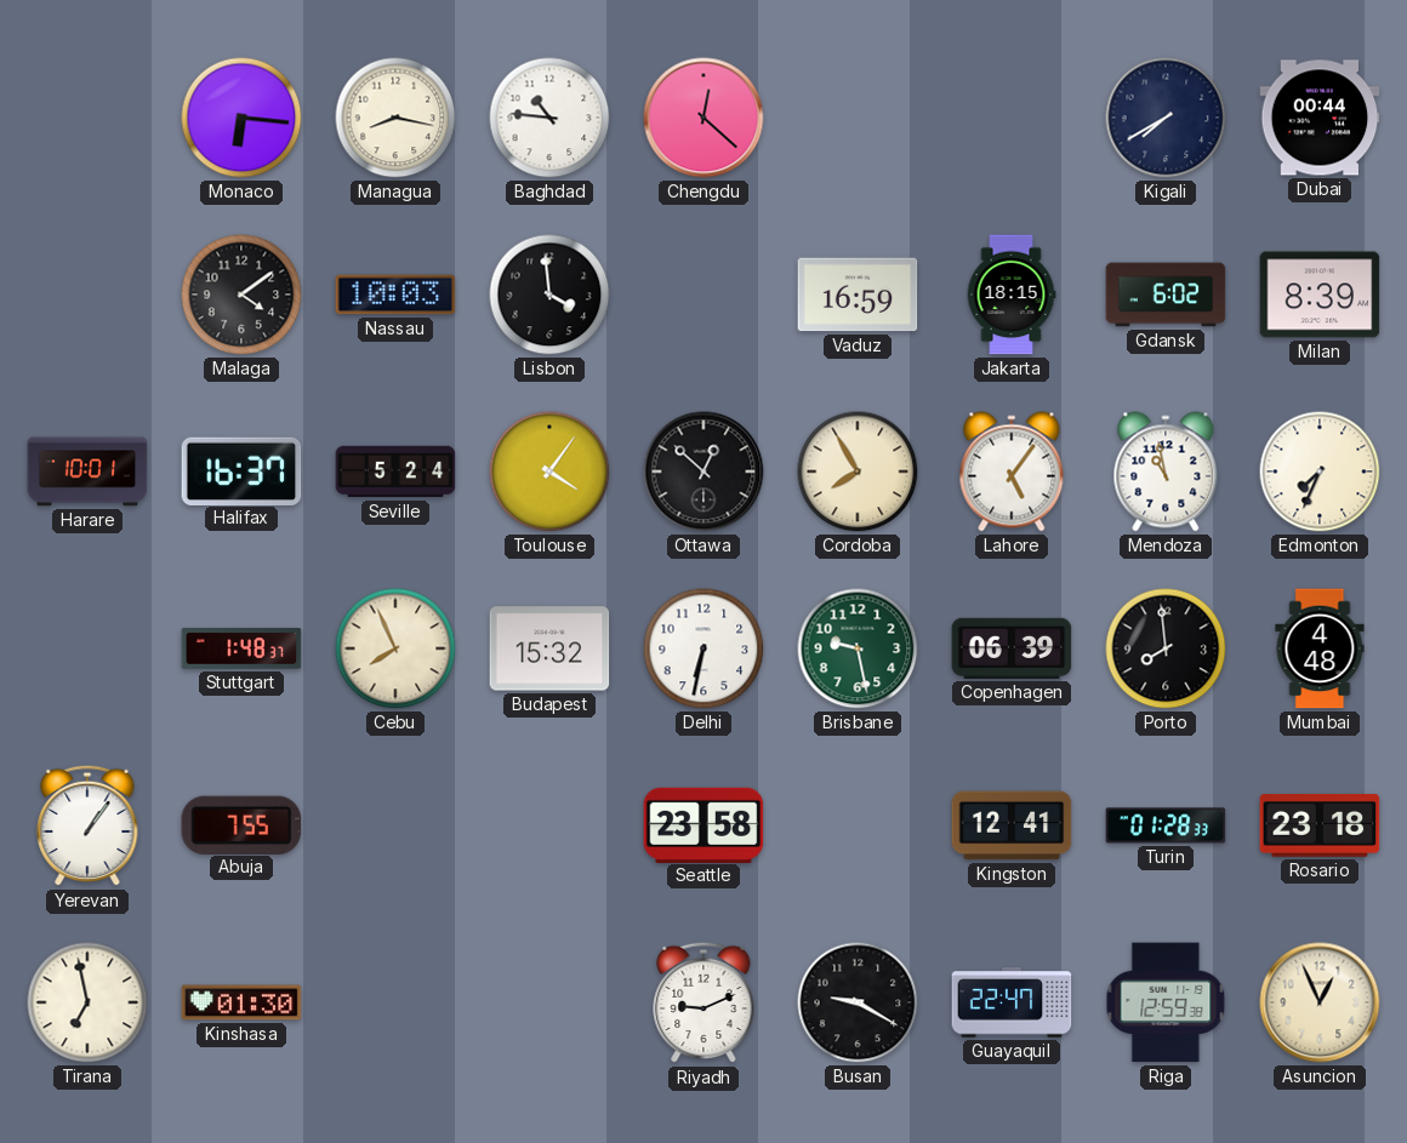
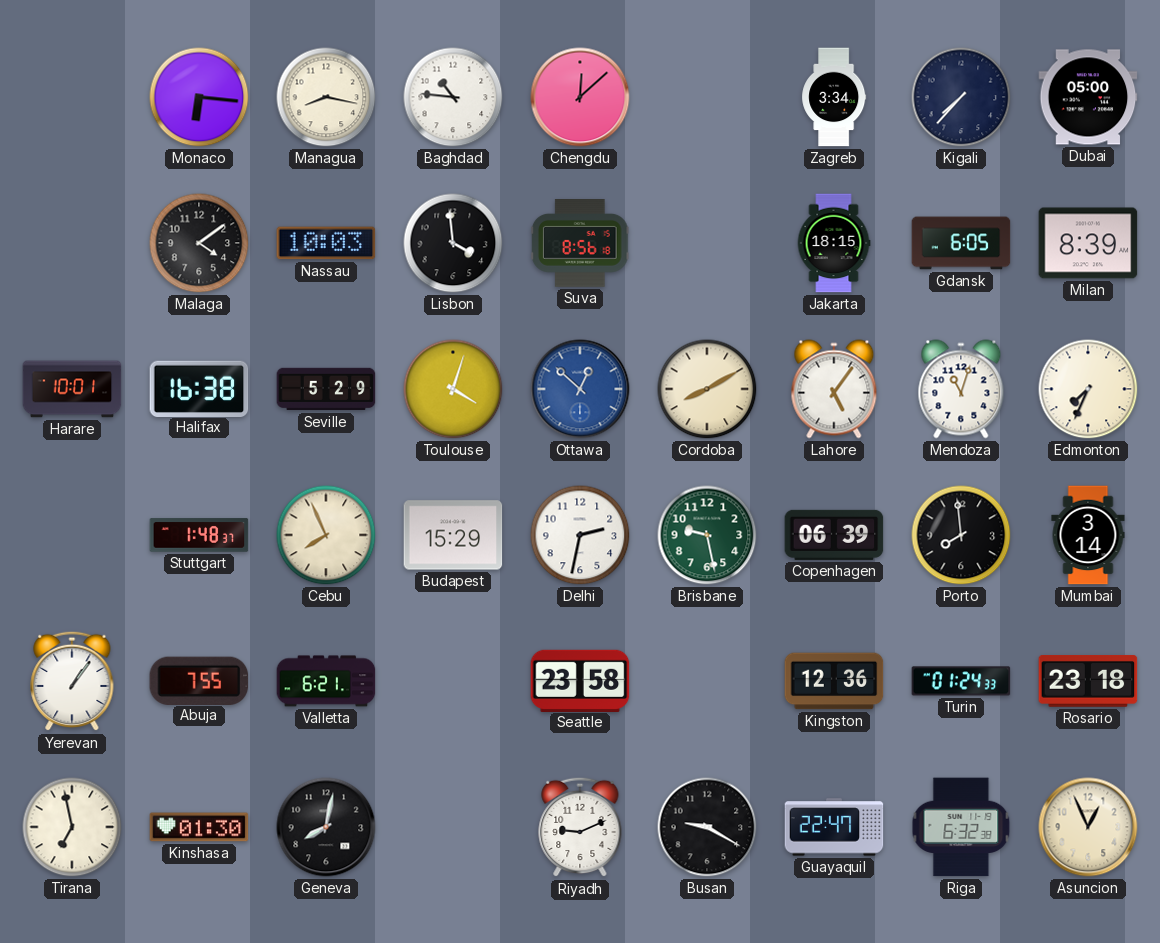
Chengdu: 12:22 -> 12:08 (580, 97)
Zagreb: none -> 3:34 (834, 97)
Kigali: 7:40 -> 7:37 (961, 97)
Dubai: 00:44 -> 05:00 (1088, 97)
Suva: none -> 8:56 (580, 244)
Vaduz: 16:59 -> none (858, 295)
Gdansk: 6:02 -> 6:05 (961, 243)
Halifax: 16:37 -> 16:38 (199, 388)
Seville: 5:24 -> 5:29 (326, 389)
Toulouse: 4:06 -> 4:03 (453, 389)
Ottawa dial: black -> blue (580, 389)
Cordoba: 7:55 -> 8:10 (707, 389)
Mendoza: 10:58 -> 11:03 (961, 389)
Budapest: 15:32 -> 15:29 (453, 535)
Delhi: 6:32 -> 2:32 (580, 535)
Mumbai: 4:48 -> 3:14 (1088, 535)
Valletta: none -> 6:21 (326, 681)
Kingston: 12:41 -> 12:36 (834, 681)
Turin: 01:28 -> 01:24 (961, 681)
Geneva: none -> 8:02 (326, 827)
Riga: 12:59 -> 6:32 (961, 827)
